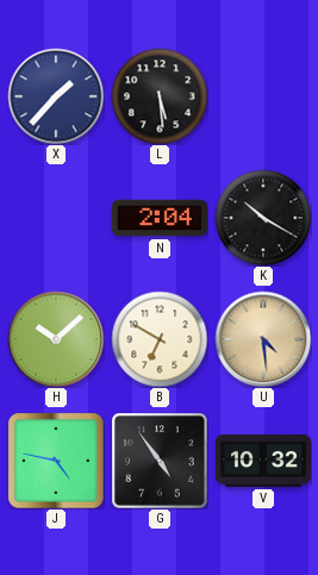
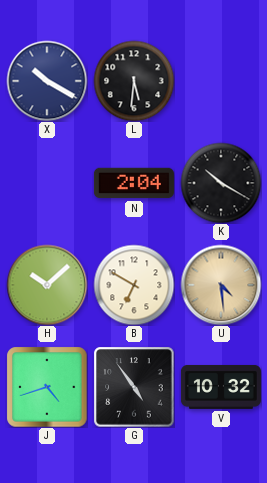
X: 1:37 -> 10:20 (47, 81)
L: 5:29 -> 5:31 (134, 81)
J: 4:47 -> 4:42 (47, 387)
